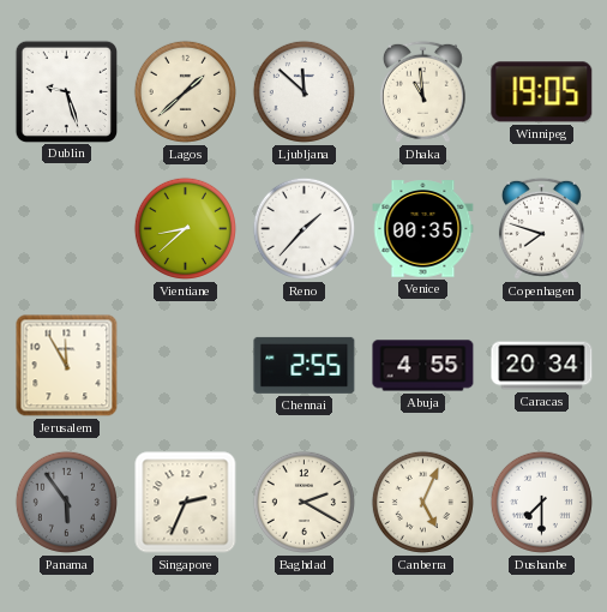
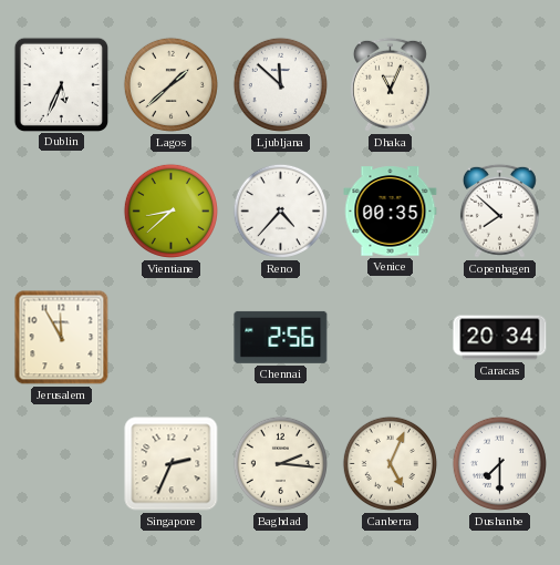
Dublin: 9:27 -> 5:34 (61, 84)
Dhaka: 10:59 -> 11:04 (390, 84)
Winnipeg: 19:05 -> none (542, 92)
Reno: 1:37 -> 4:37 (280, 210)
Copenhagen: 7:48 -> 7:52 (499, 210)
Chennai: 2:55 -> 2:56 (281, 337)
Abuja: 4:55 -> none (423, 366)
Panama: 5:54 -> none (66, 502)
Baghdad: 2:20 -> 2:16 (280, 463)
